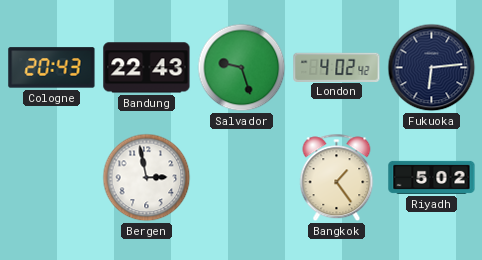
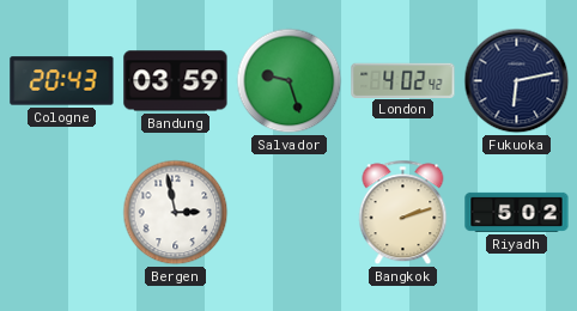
Bandung: 22:43 -> 03:59 (176, 81)
Fukuoka: 6:14 -> 6:13 (517, 81)
Bangkok: 1:24 -> 2:12 (403, 213)
